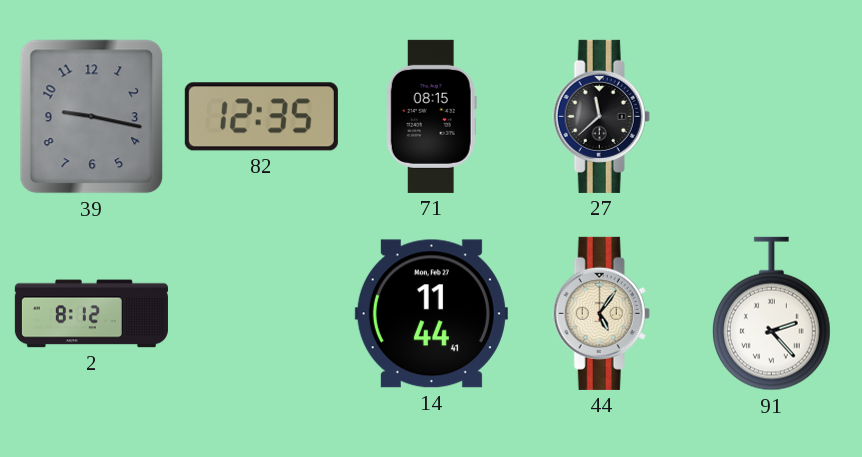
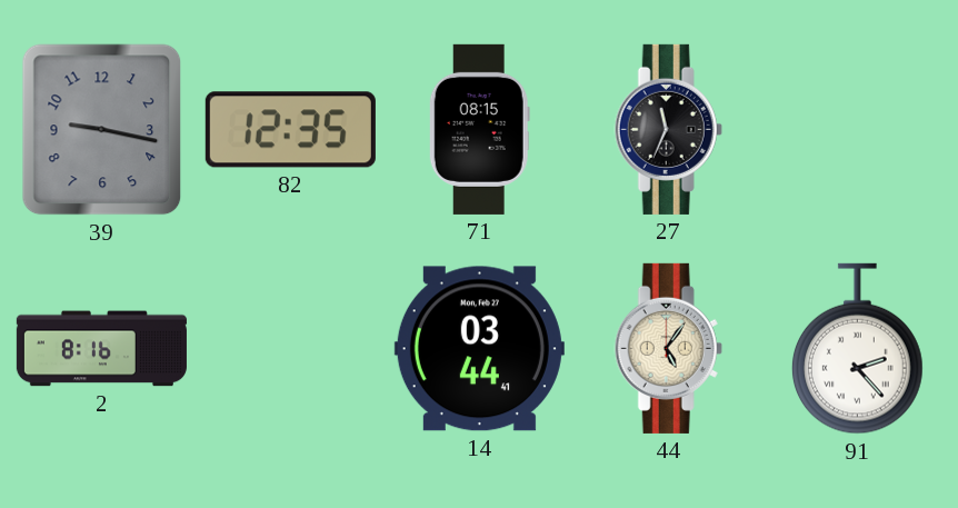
27: 11:38 -> 11:34 (668, 129)
2: 8:12 -> 8:16 (101, 349)
14: 11:44 -> 03:44 (479, 349)
